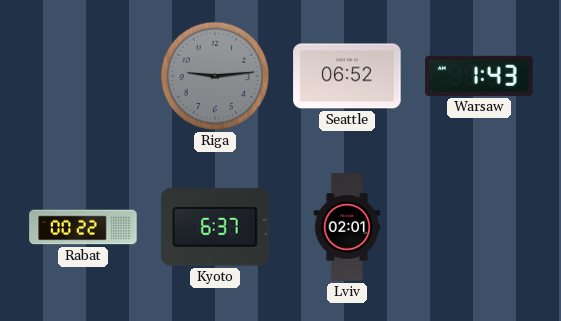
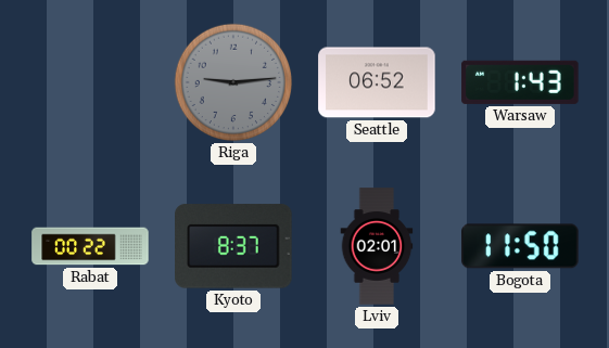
Kyoto: 6:37 -> 8:37 (233, 246)
Bogota: none -> 11:50 (520, 246)
